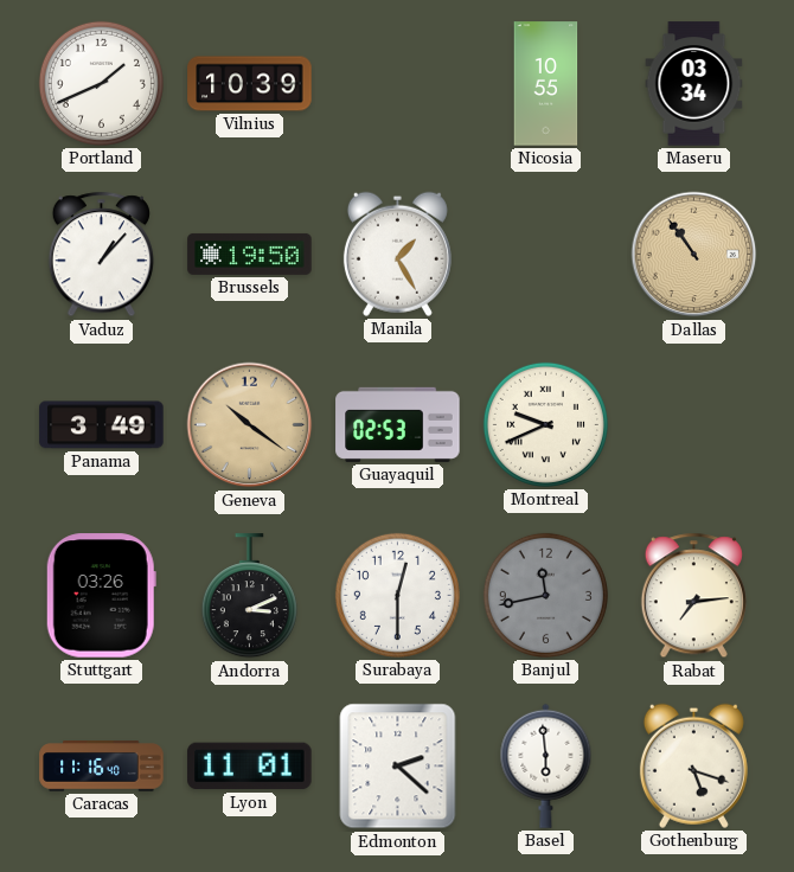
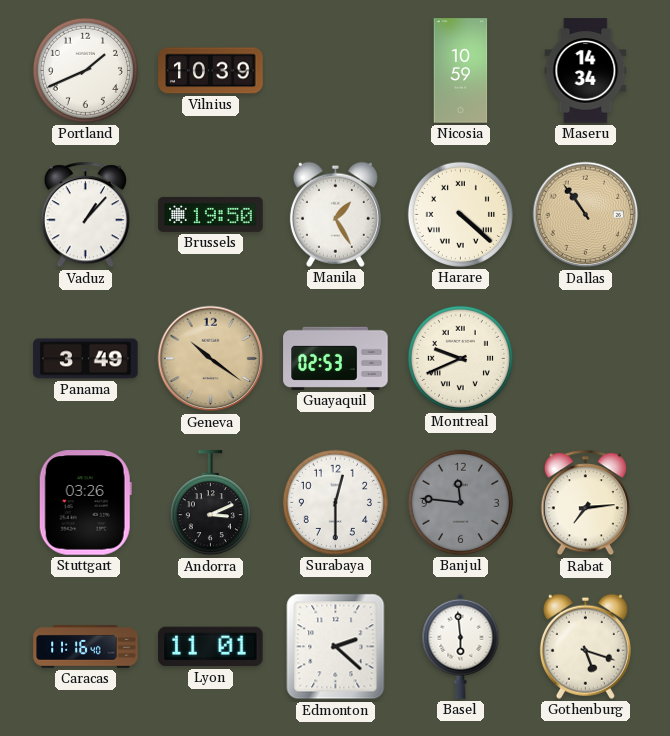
Nicosia: 10:55 -> 10:59 (461, 71)
Maseru: 03:34 -> 14:34 (586, 71)
Harare: none -> 4:22 (460, 214)
Banjul: 11:43 -> 11:46 (460, 502)
